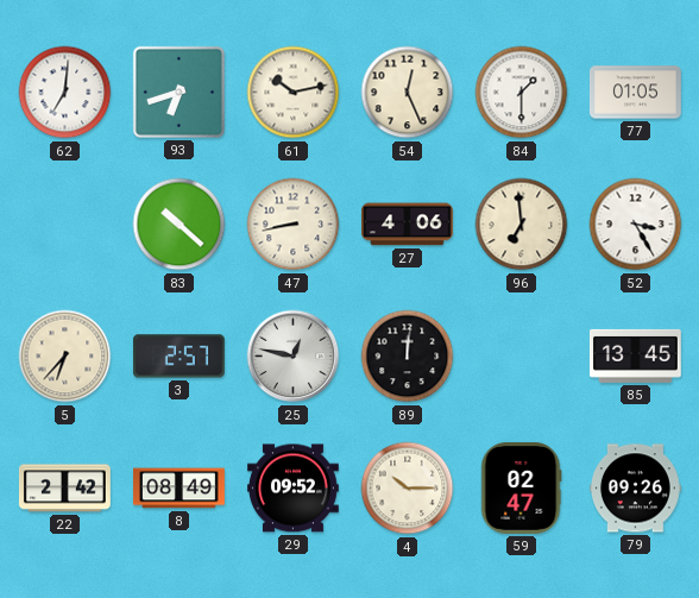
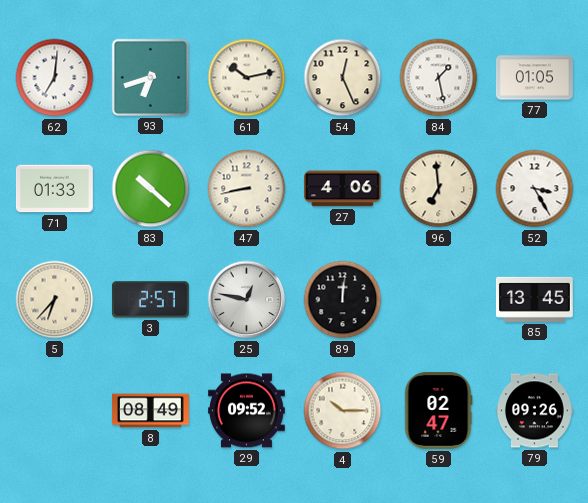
84: 1:30 -> 1:28 (439, 78)
71: none -> 01:33 (54, 189)
22: 2:42 -> none (64, 489)
